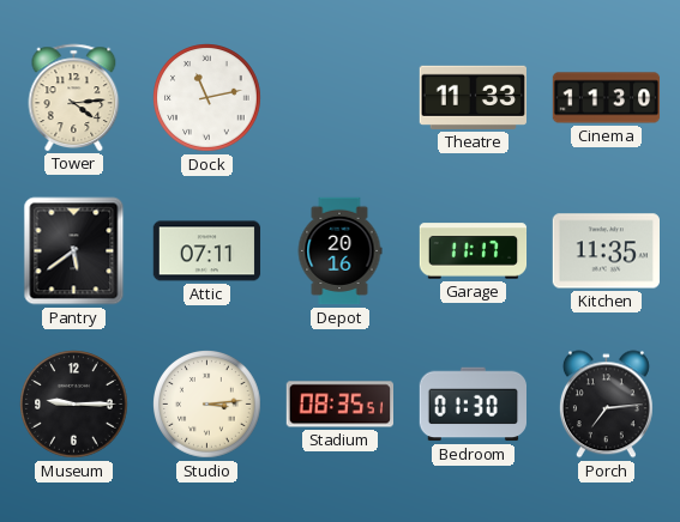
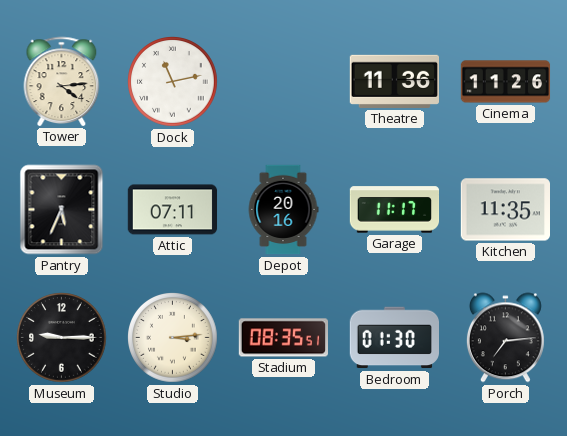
Theatre: 11:33 -> 11:36 (394, 81)
Cinema: 11:30 -> 11:26 (506, 82)
Pantry: 5:39 -> 5:34 (62, 210)
